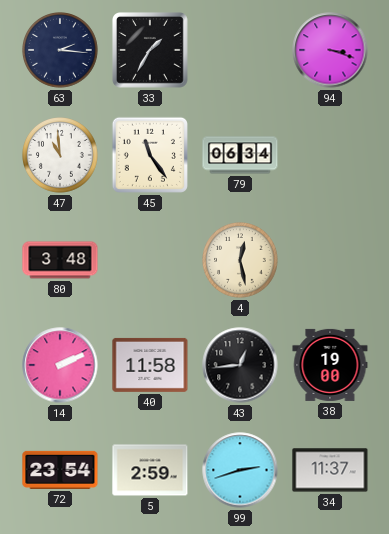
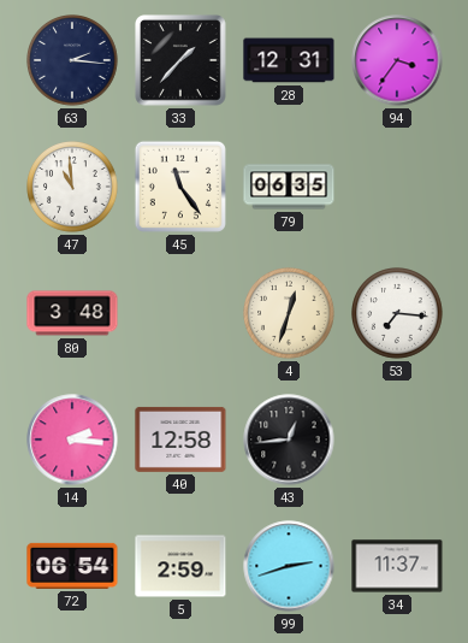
33: 1:35 -> 1:37 (182, 61)
28: none -> 12:31 (289, 60)
94: 3:18 -> 3:36 (397, 60)
79: 06:34 -> 06:35 (289, 187)
4: 12:28 -> 12:33 (289, 313)
53: none -> 7:16 (397, 313)
14: 2:11 -> 2:16 (72, 440)
40: 11:58 -> 12:58 (180, 440)
38: 19:00 -> none (330, 365)
72: 23:54 -> 06:54 (72, 566)
